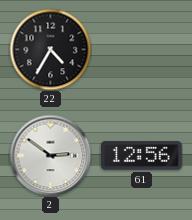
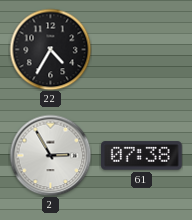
2: 2:51 -> 2:55 (50, 155)
61: 12:56 -> 07:38 (142, 156)
